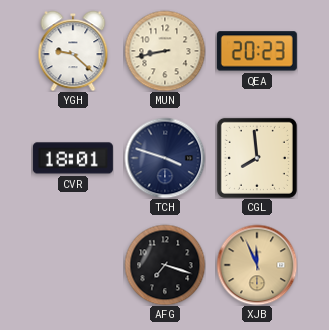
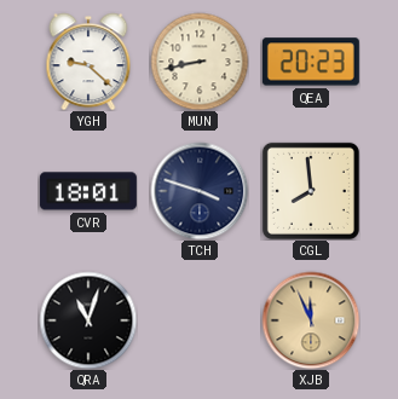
QRA: none -> 11:03 (88, 320)
AFG: 7:18 -> none (165, 265)
